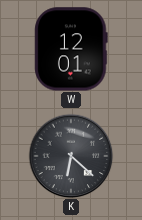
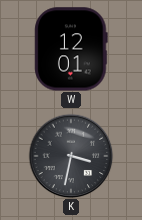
K: 6:22 -> 3:32 (71, 156)
